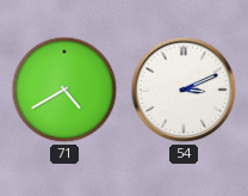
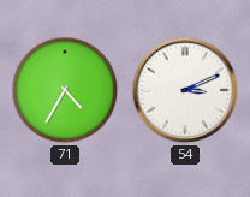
71: 4:40 -> 4:35 (65, 90)
